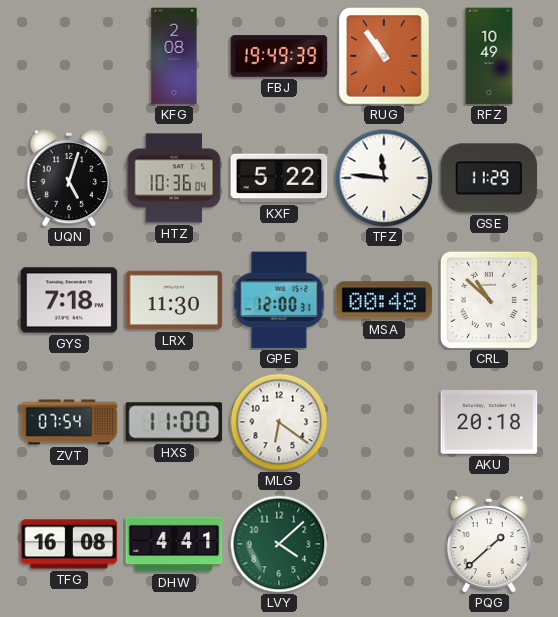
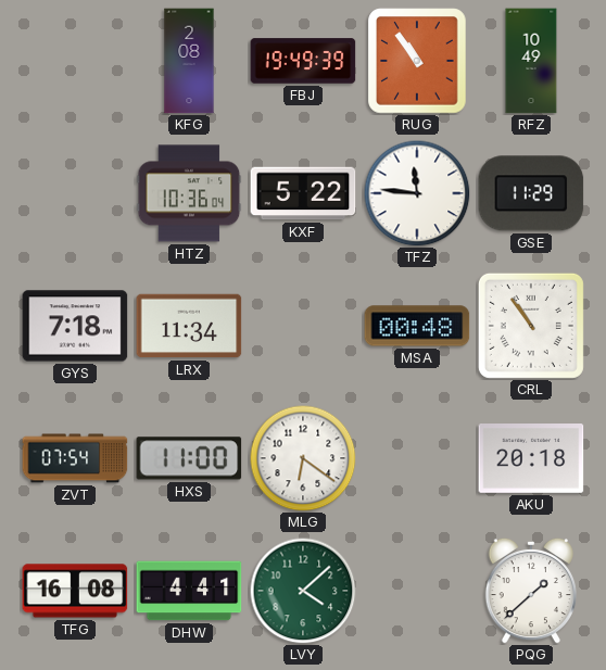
UQN: 5:03 -> none (68, 178)
LRX: 11:30 -> 11:34 (189, 326)
GPE: 12:00 -> none (279, 300)
CRL: 10:52 -> 10:54 (531, 326)
